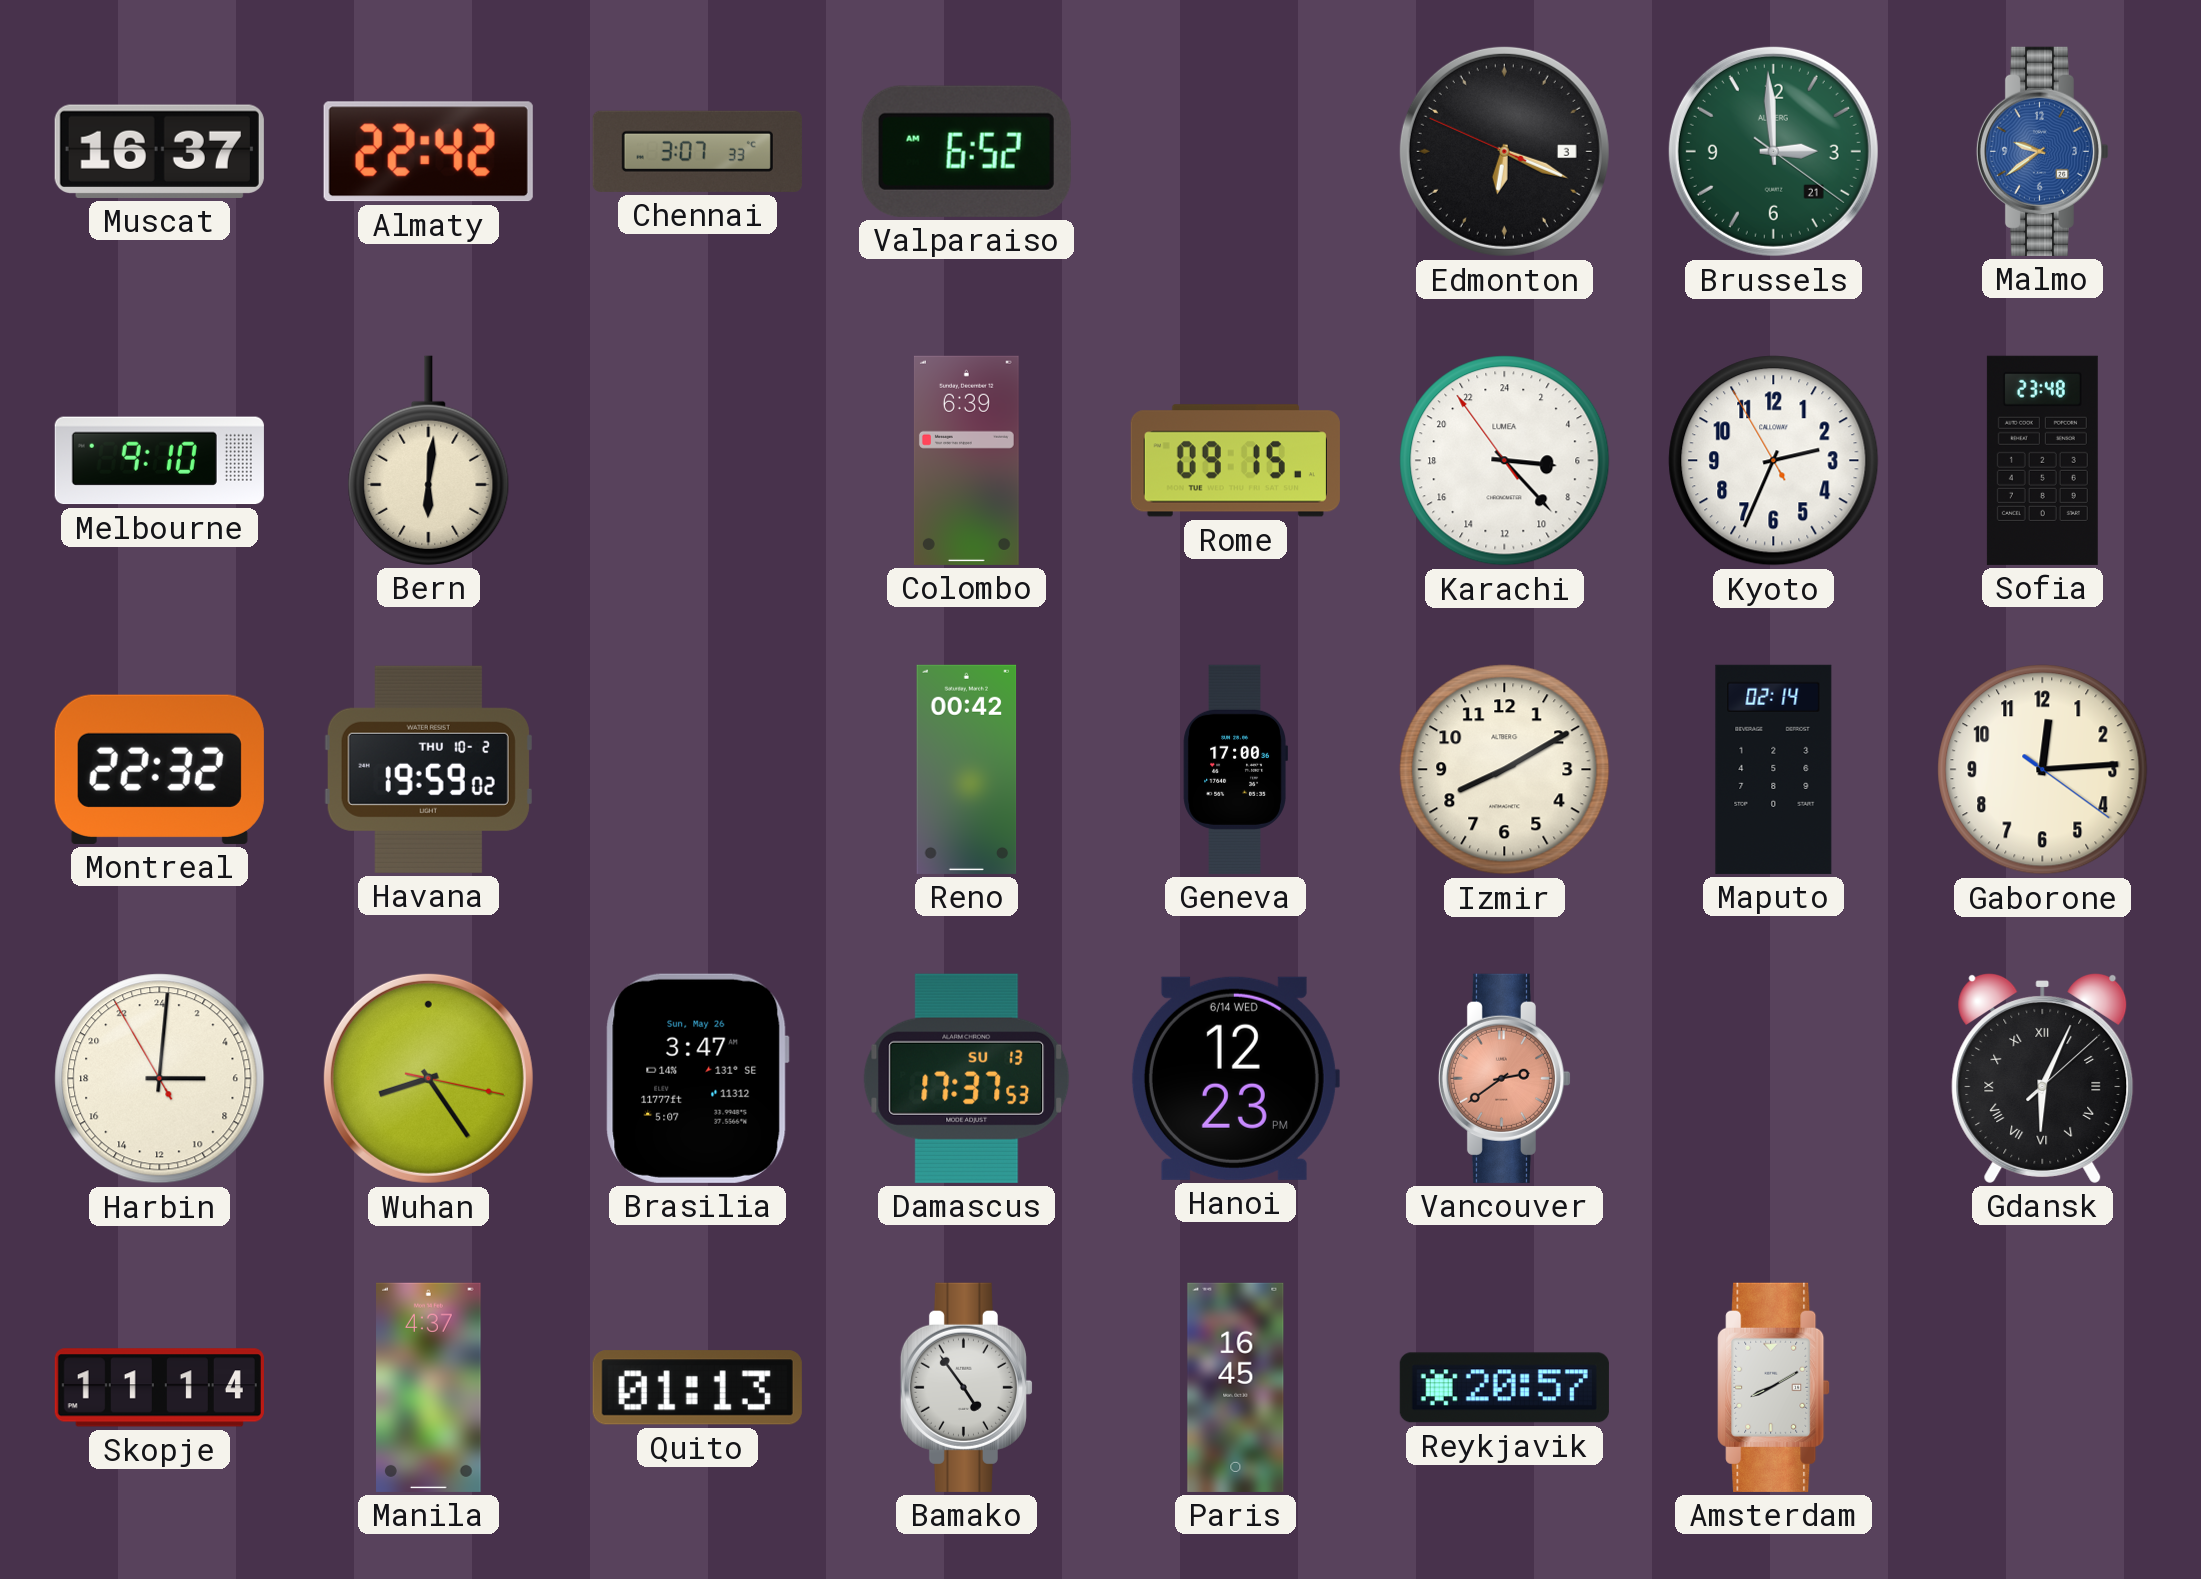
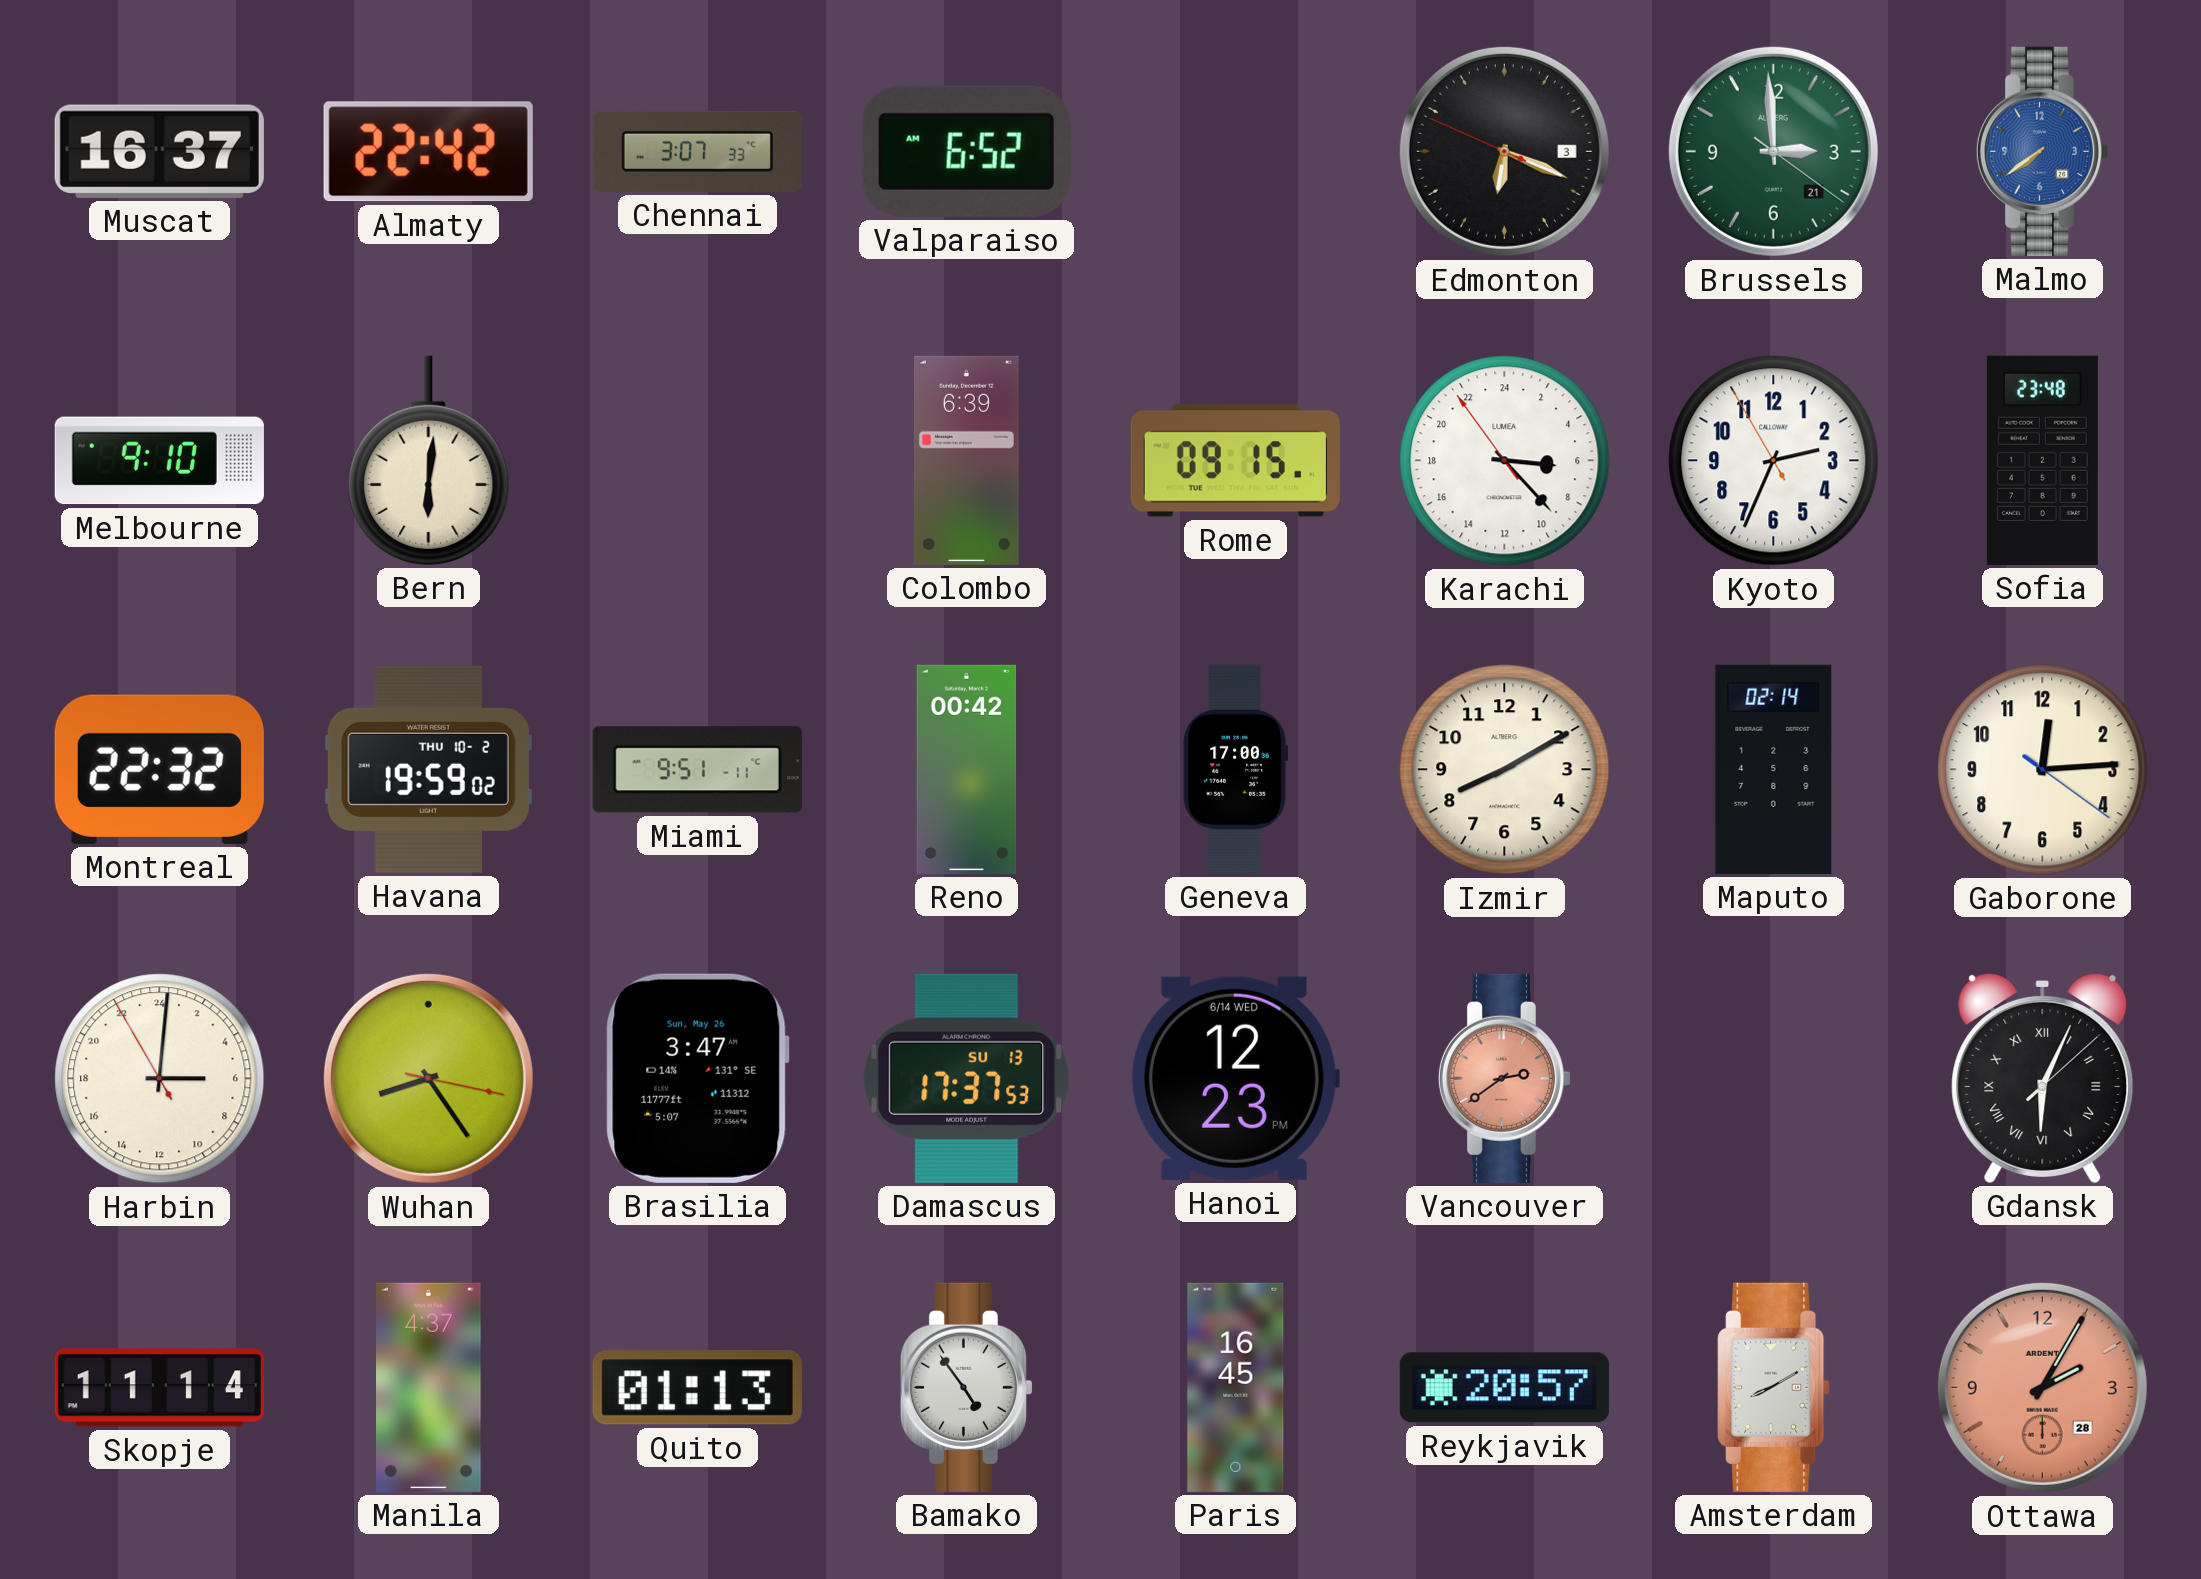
Malmo: 9:39 -> 7:39 (2042, 151)
Miami: none -> 9:51 (697, 770)
Ottawa: none -> 2:05 (2042, 1387)
